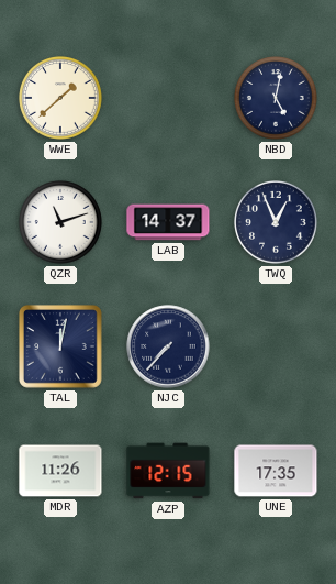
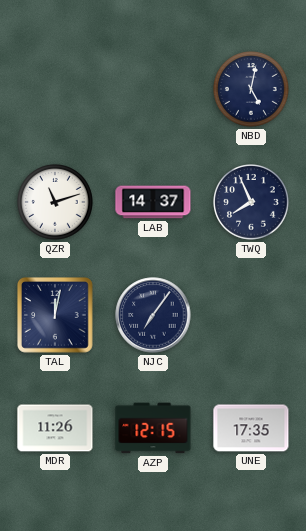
WWE: 1:38 -> none (61, 99)
TWQ: 12:56 -> 7:56 (252, 203)
NJC: 7:37 -> 7:06 (153, 315)
